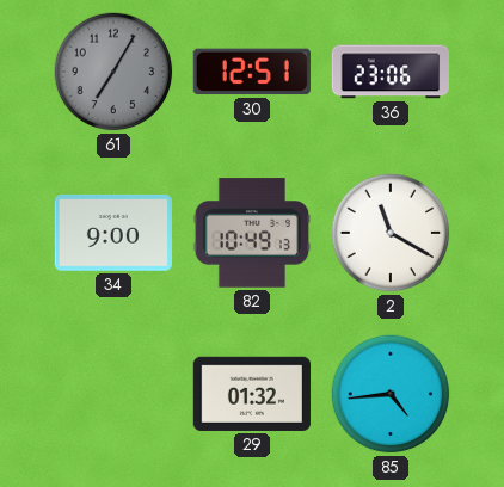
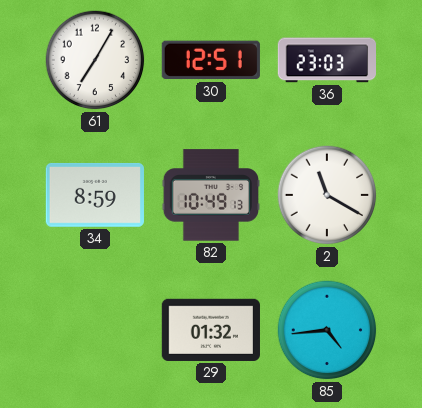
61 dial: grey -> white (95, 60)
36: 23:06 -> 23:03 (326, 60)
34: 9:00 -> 8:59 (95, 195)
